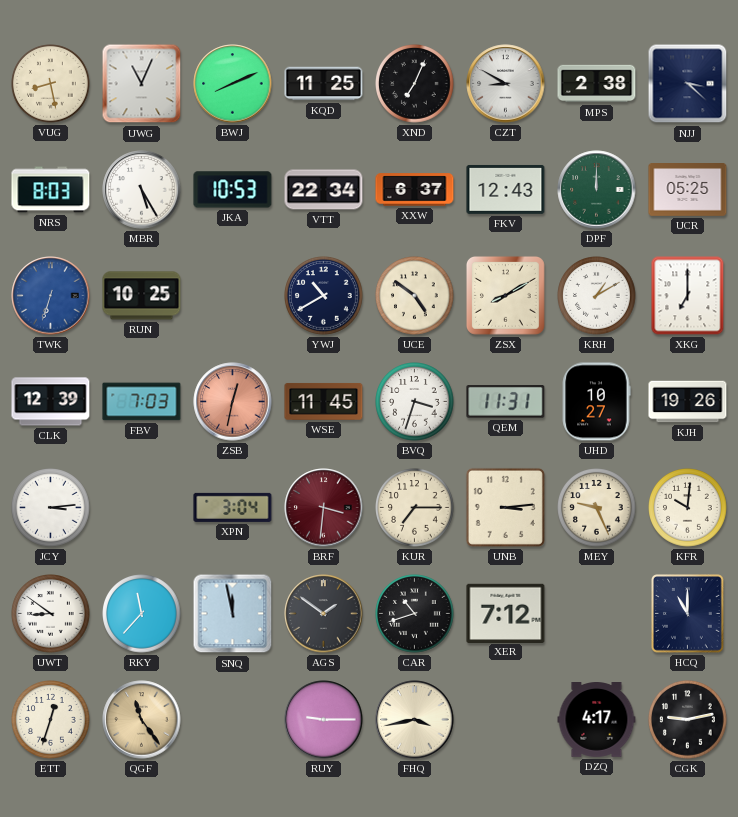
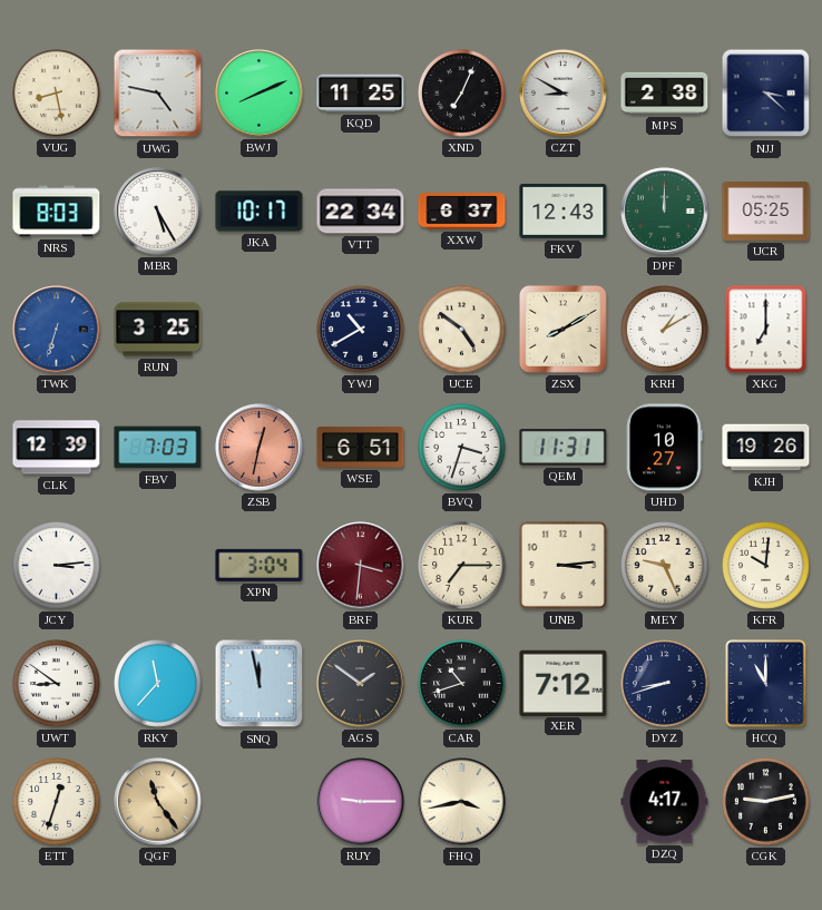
UWG: 11:04 -> 4:47 (158, 94)
JKA: 10:53 -> 10:17 (260, 212)
RUN: 10:25 -> 3:25 (158, 330)
WSE: 11:45 -> 6:51 (361, 447)
DYZ: none -> 8:42 (665, 684)
